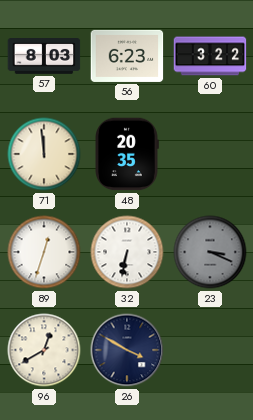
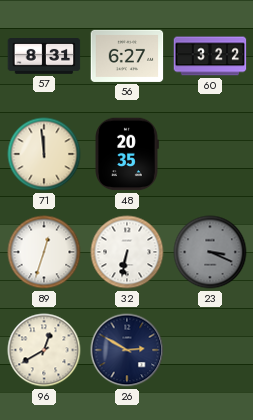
57: 8:03 -> 8:31 (44, 57)
56: 6:23 -> 6:27 (127, 56)
26: 3:50 -> 2:50 (127, 350)
